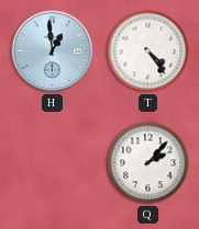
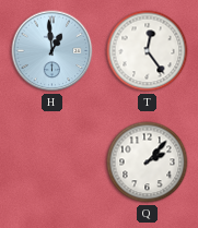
T: 4:24 -> 12:24 (148, 51)
